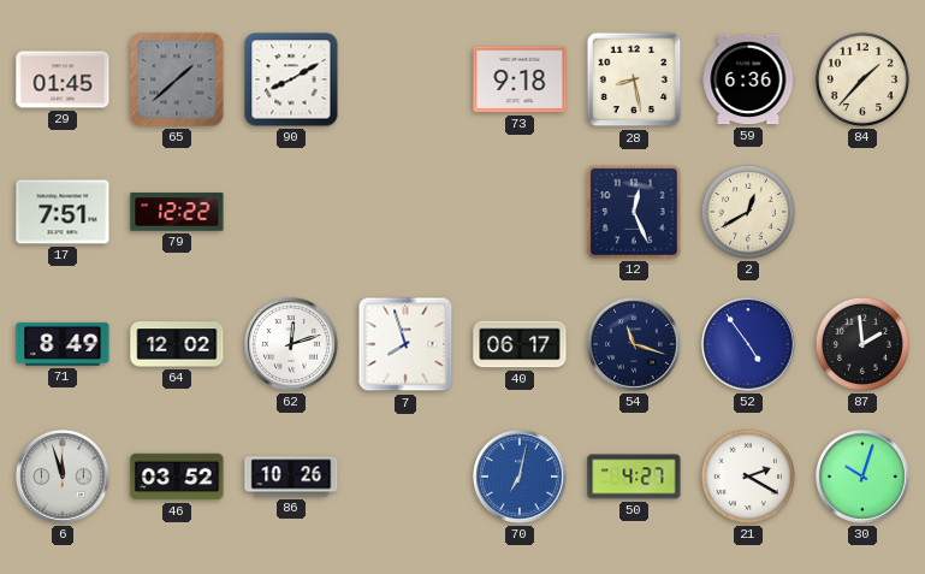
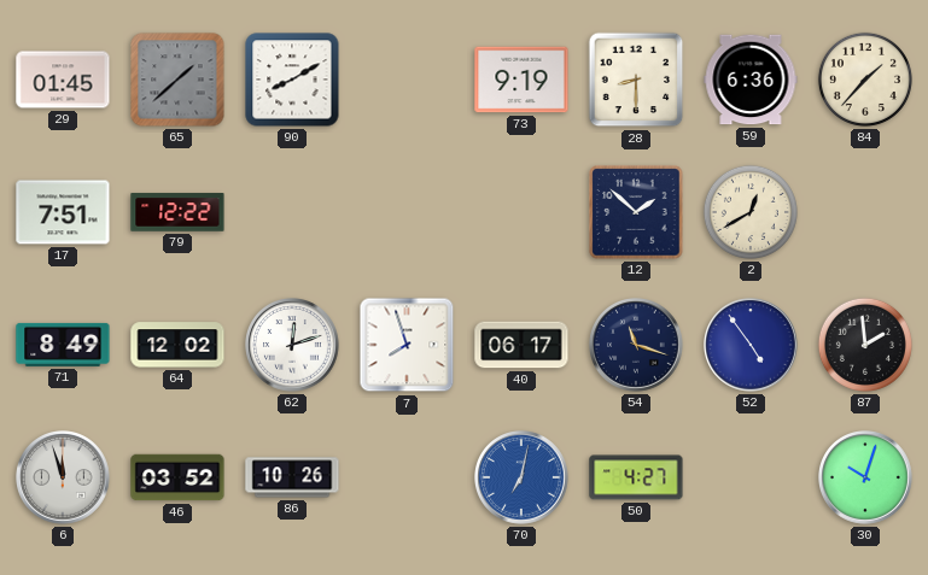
73: 9:18 -> 9:19 (521, 80)
28: 8:28 -> 8:30 (636, 80)
12: 12:26 -> 1:52 (636, 212)
21: 2:20 -> none (748, 477)
